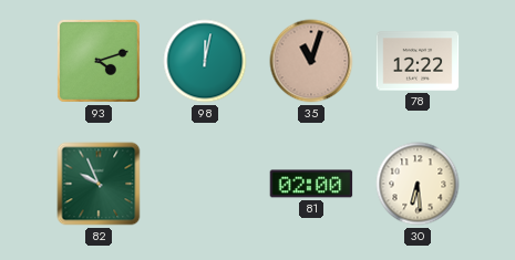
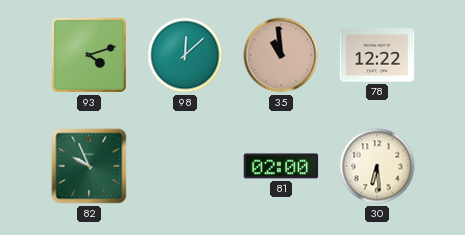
98: 12:02 -> 12:08 (185, 55)
35: 11:03 -> 10:59 (281, 55)
